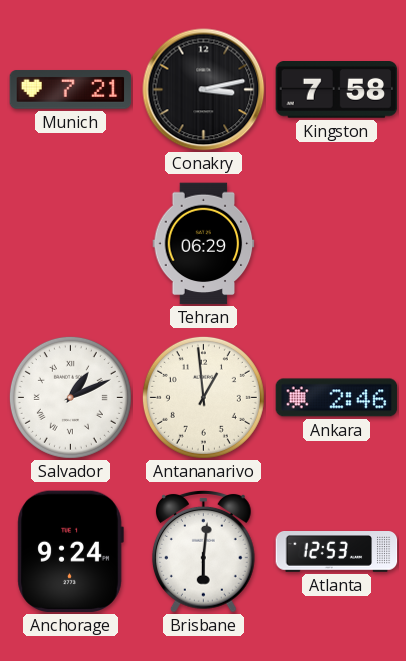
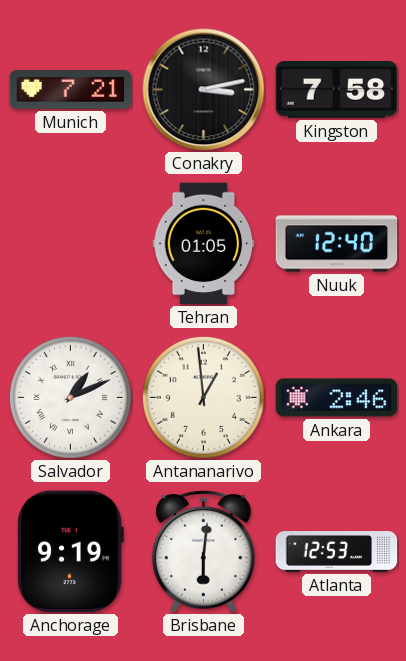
Tehran: 06:29 -> 01:05 (204, 244)
Nuuk: none -> 12:40 (337, 244)
Anchorage: 9:24 -> 9:19 (70, 552)
